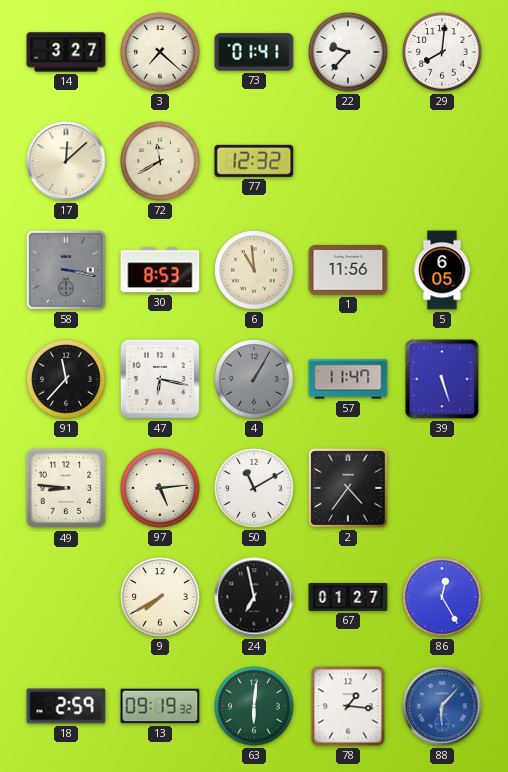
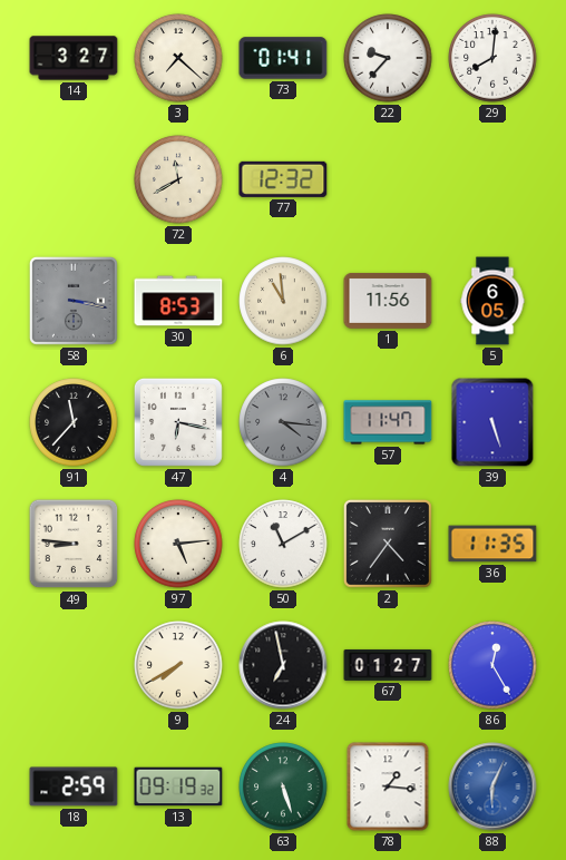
17: 12:08 -> none (66, 161)
4: 1:05 -> 4:16 (283, 422)
36: none -> 11:35 (492, 544)
63: 6:01 -> 5:27 (283, 786)
88: 6:07 -> 6:04 (492, 786)
